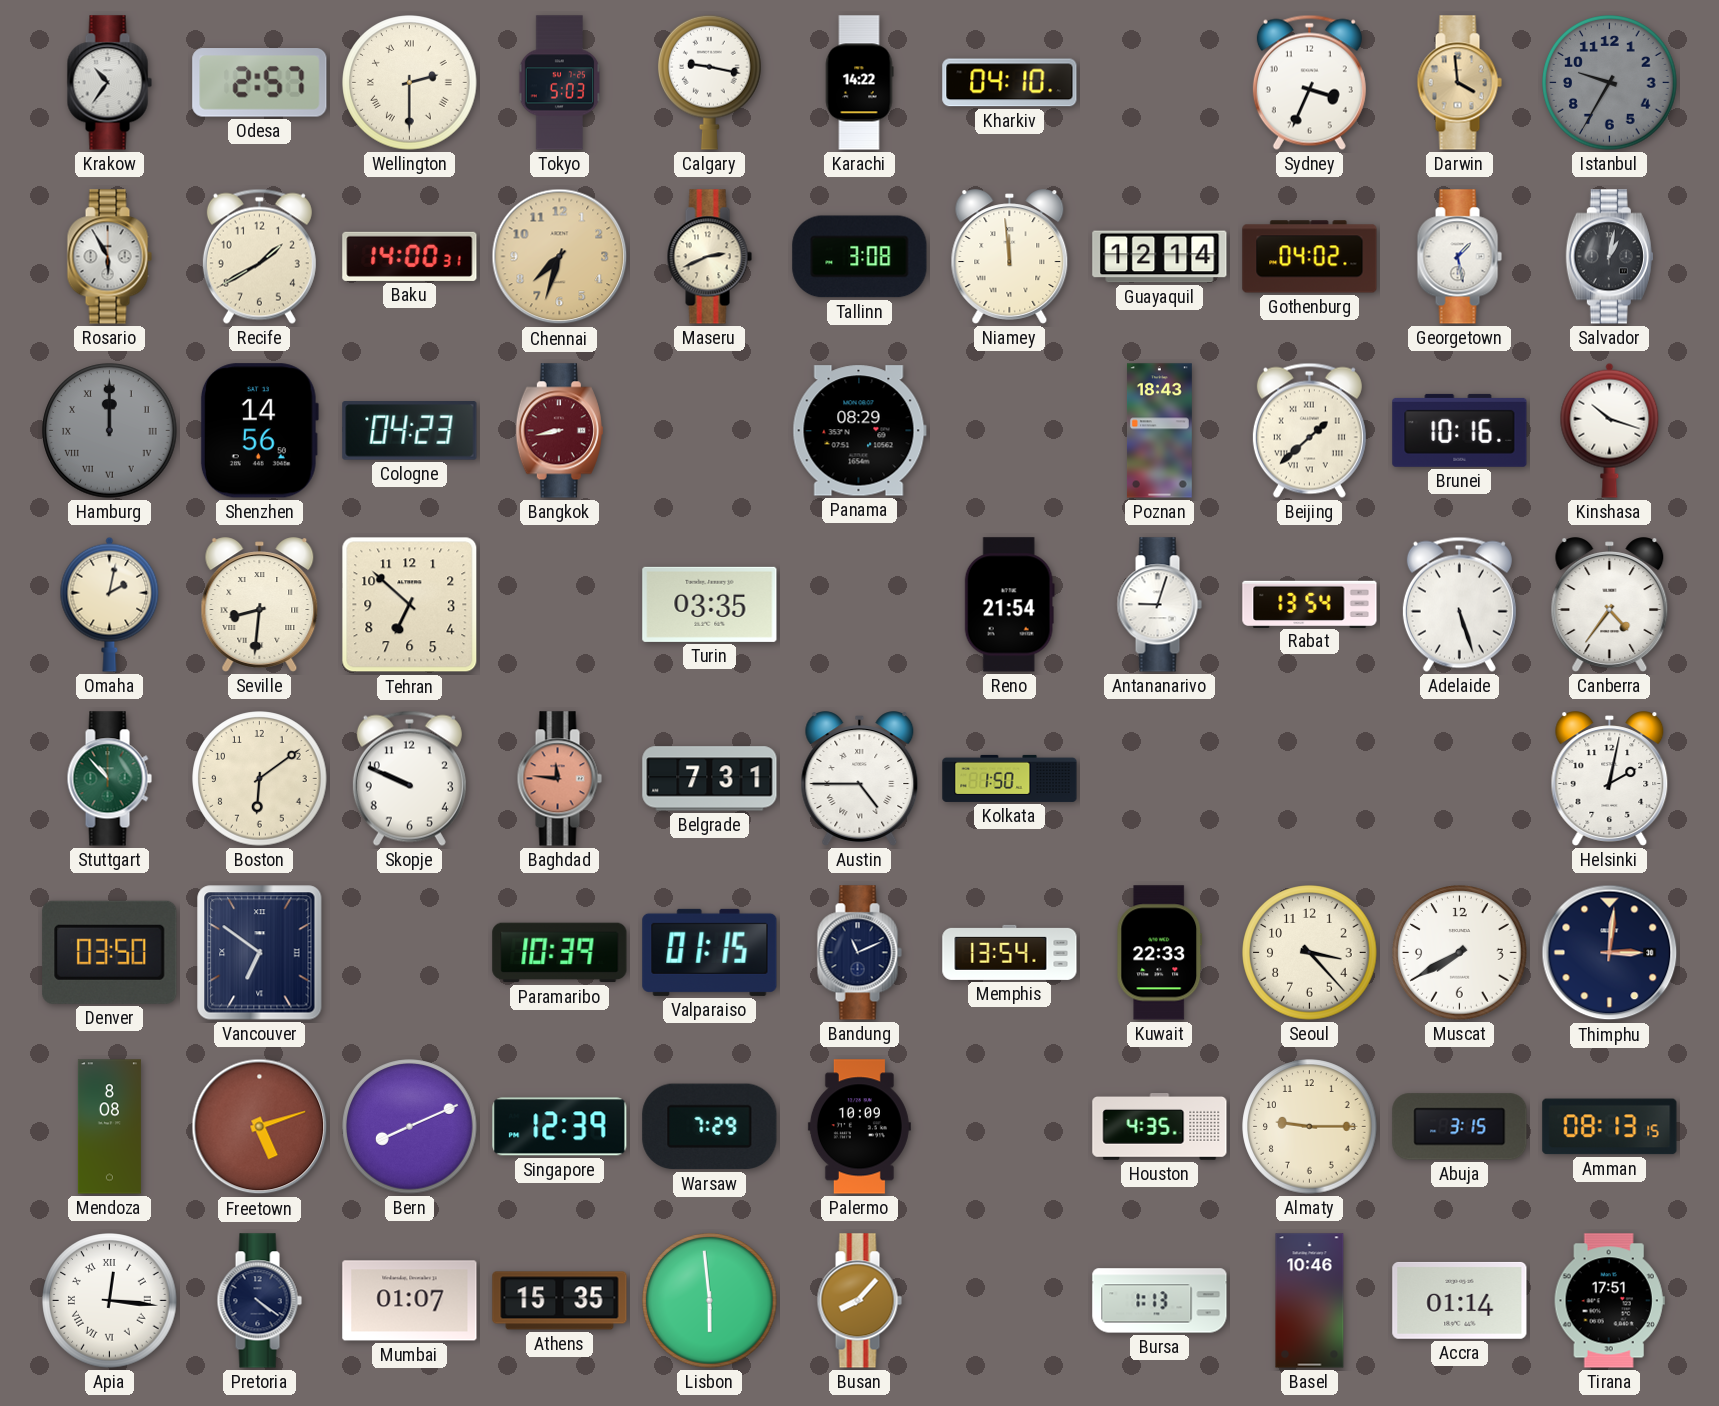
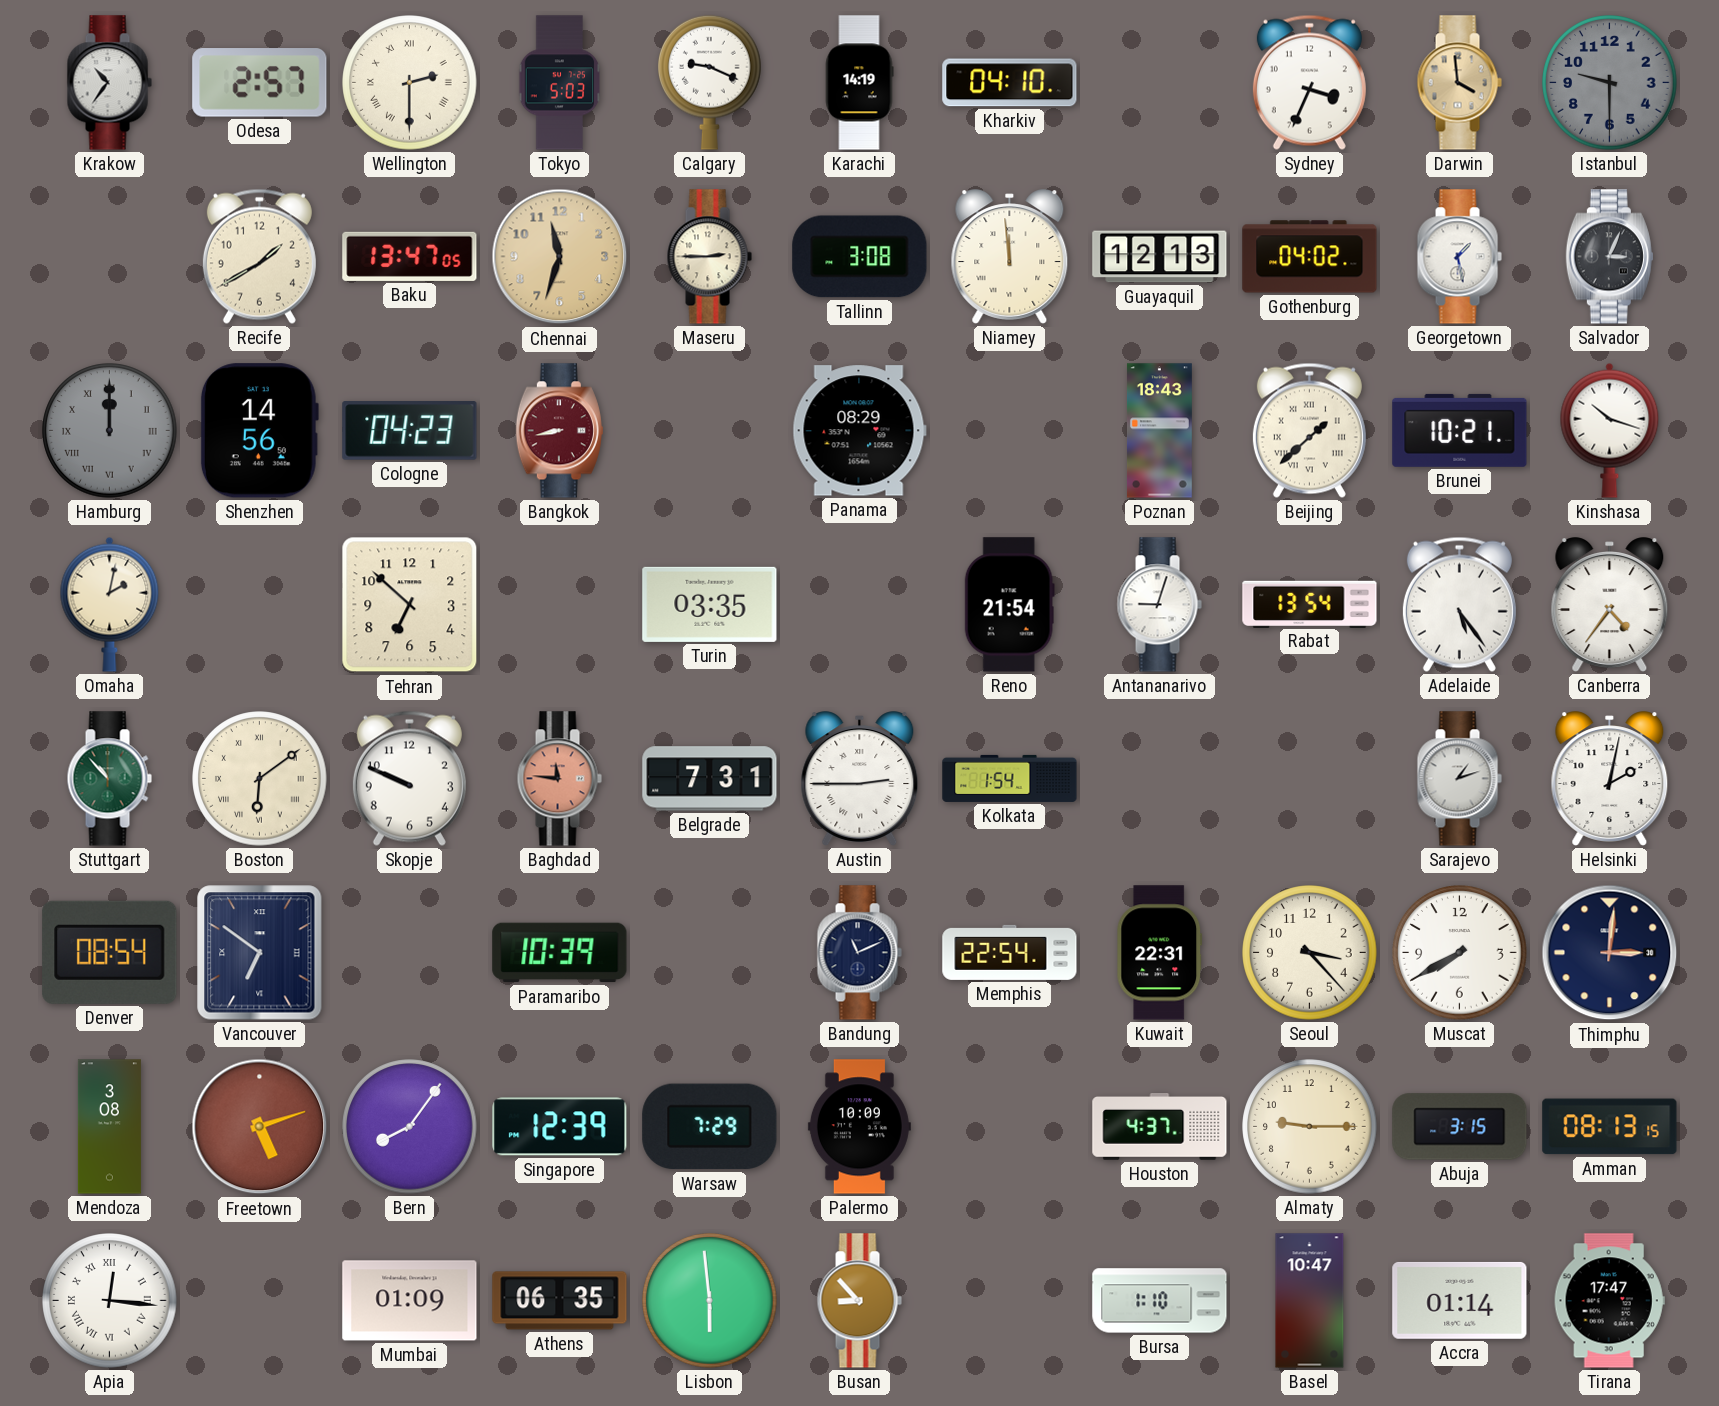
Calgary: 9:17 -> 9:19 (710, 82)
Karachi: 14:22 -> 14:19 (859, 83)
Istanbul: 9:35 -> 9:30 (1610, 83)
Rosario: 5:55 -> none (109, 257)
Baku: 14:00 -> 13:47 (410, 256)
Chennai: 7:33 -> 11:33 (560, 257)
Maseru: 2:41 -> 2:45 (709, 257)
Guayaquil: 12:14 -> 12:13 (1160, 257)
Salvador: 1:02 -> 3:04 (1609, 257)
Brunei: 10:16 -> 10:21 (1460, 430)
Seville: 8:31 -> none (260, 605)
Adelaide: 5:27 -> 5:24 (1459, 604)
Boston numerals: Arabic -> Roman (260, 779)
Austin: 4:45 -> 2:45 (860, 779)
Kolkata: 1:50 -> 1:54 (1010, 778)
Sarajevo: none -> 1:12 (1459, 779)
Denver: 03:50 -> 08:54 (110, 952)
Valparaiso: 01:15 -> none (710, 952)
Memphis: 13:54 -> 22:54 (1010, 952)
Kuwait: 22:33 -> 22:31 (1160, 953)
Mendoza: 8:08 -> 3:08 (109, 1127)
Bern: 8:11 -> 8:06 (410, 1127)
Houston: 4:35 -> 4:37 (1160, 1127)
Pretoria: 4:21 -> none (259, 1301)
Mumbai: 01:07 -> 01:09 (410, 1301)
Athens: 15:35 -> 06:35 (560, 1301)
Busan: 8:07 -> 8:53 (859, 1301)
Bursa: 1:13 -> 1:10 (1160, 1301)
Basel: 10:46 -> 10:47 (1310, 1301)
Tirana: 17:51 -> 17:47 (1609, 1301)
